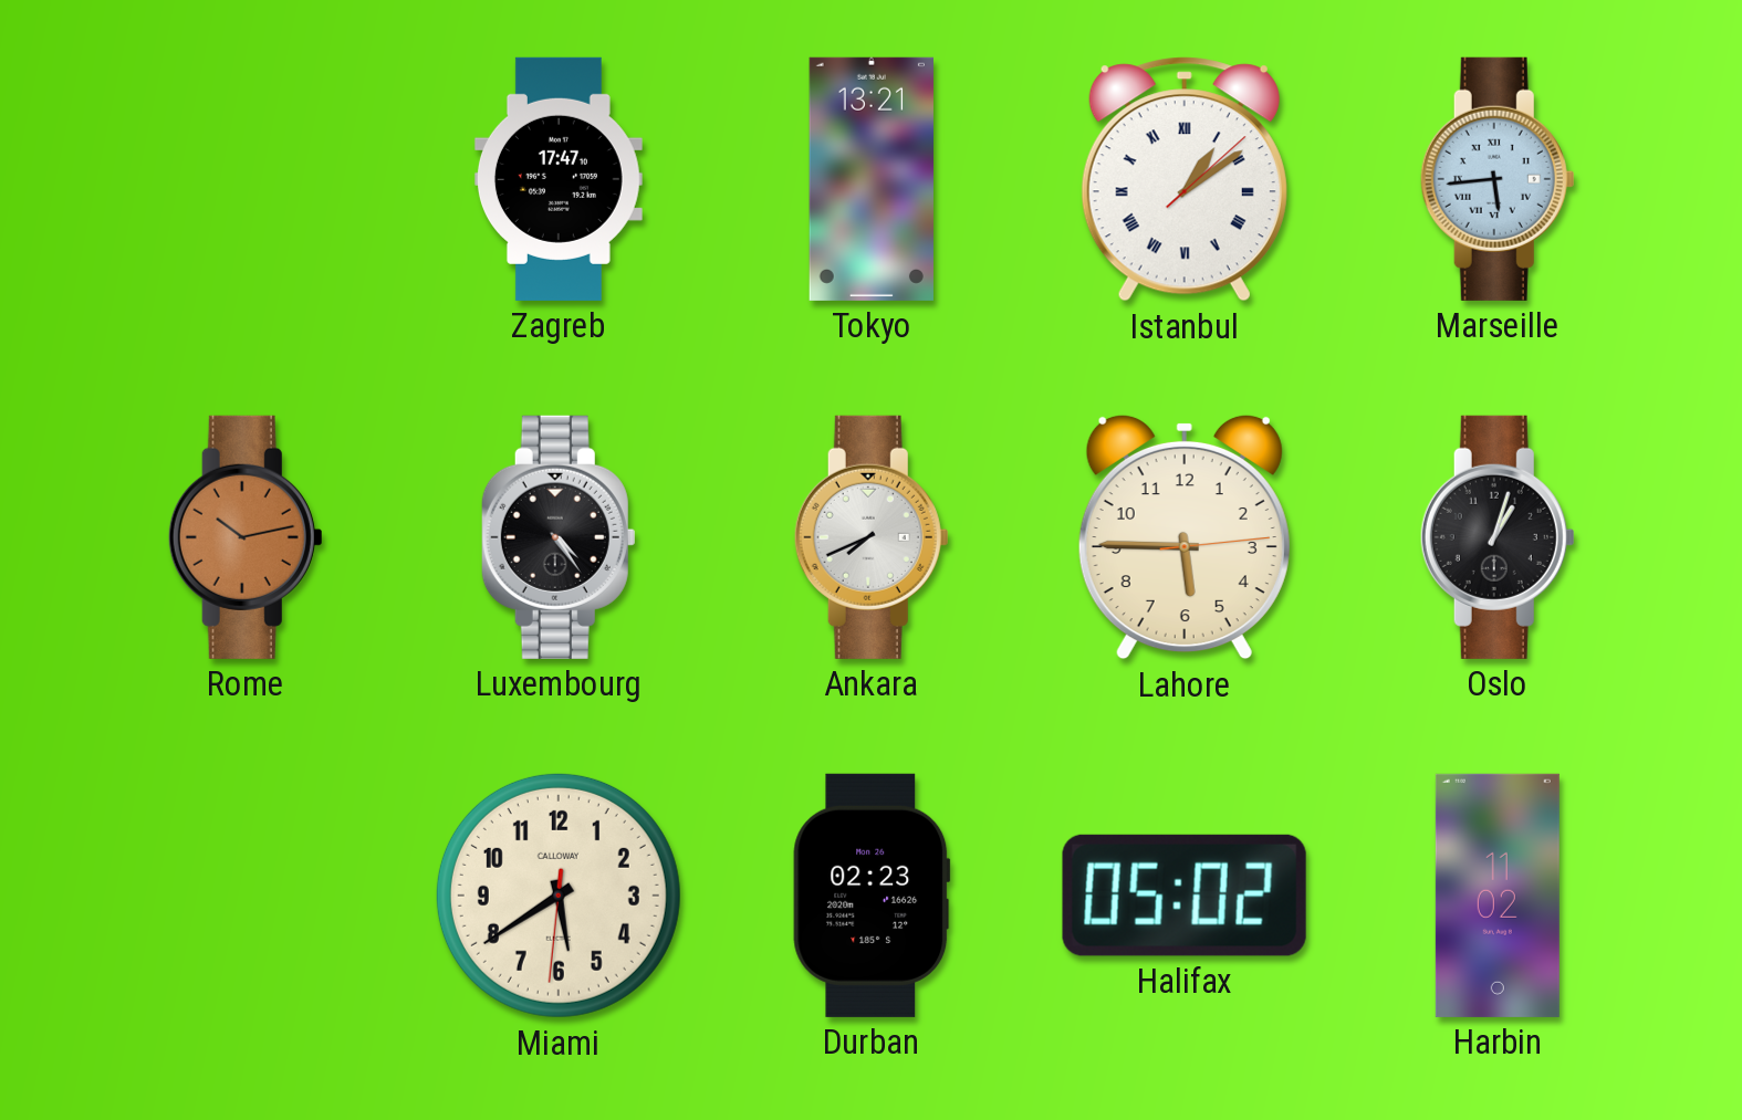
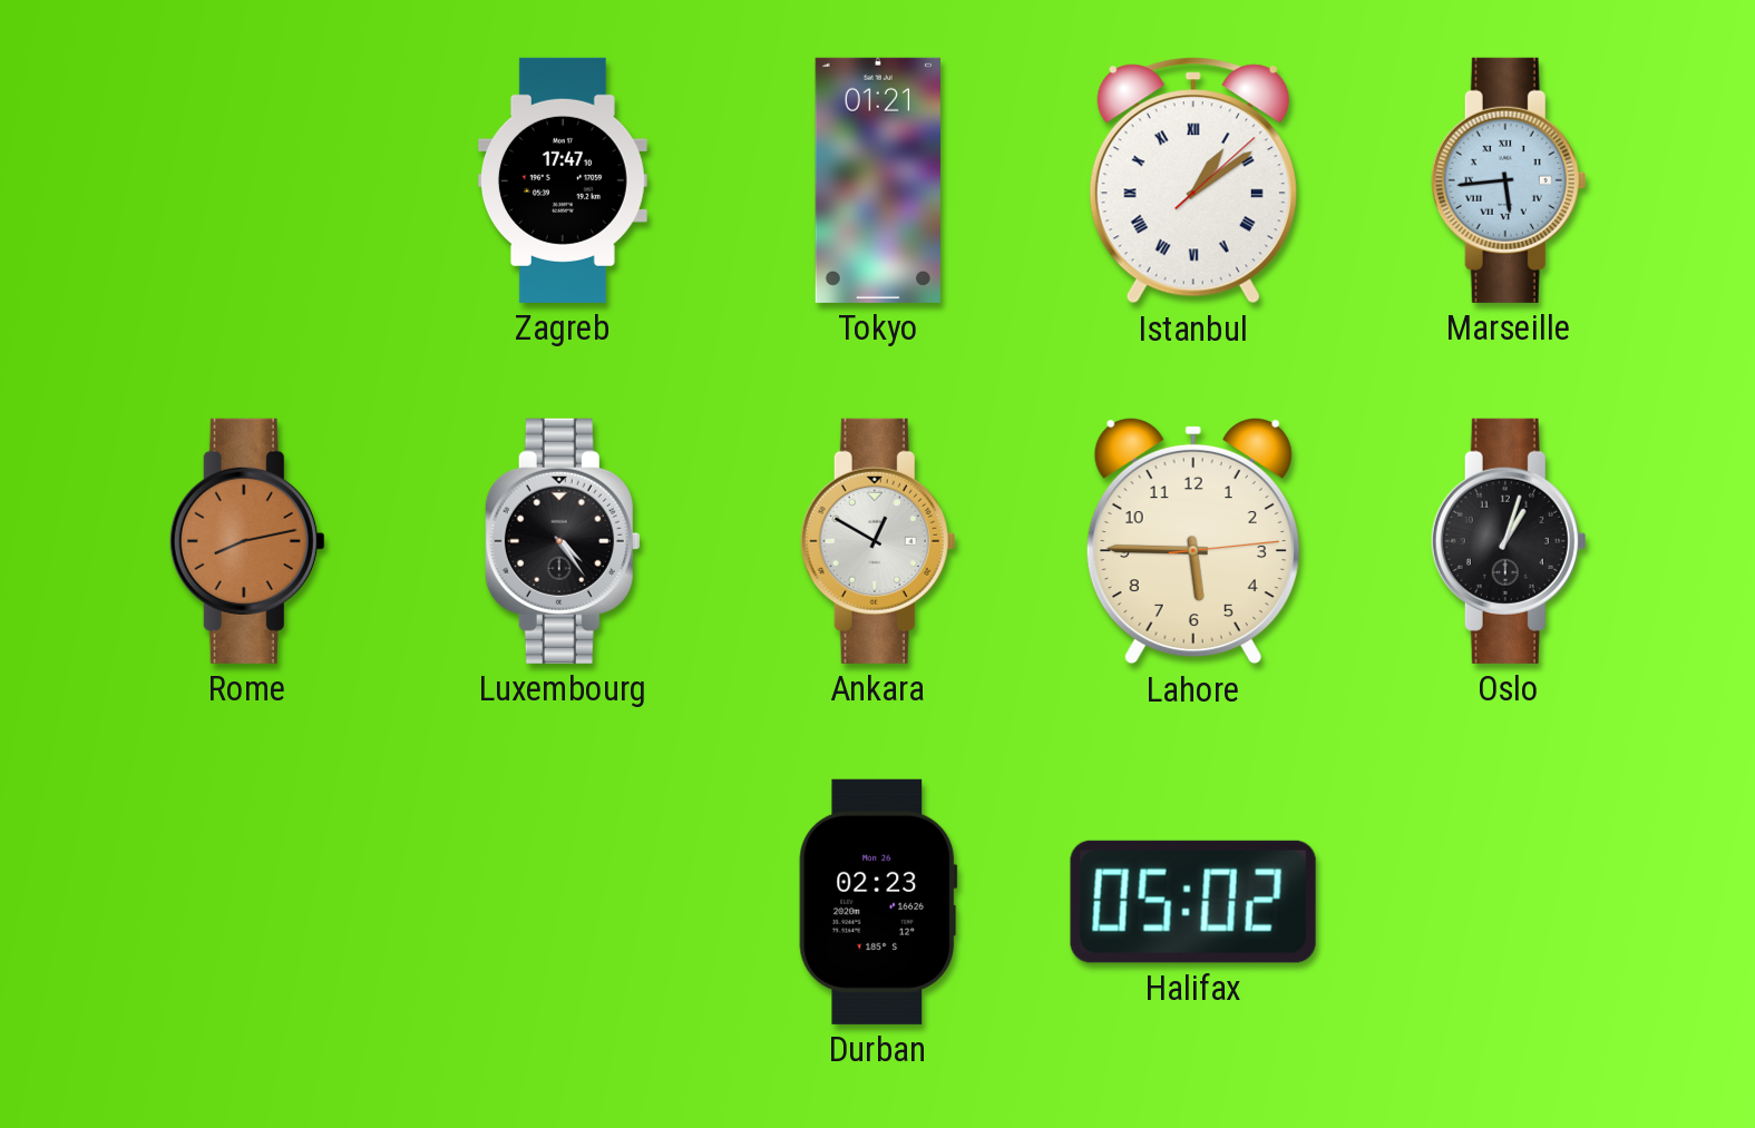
Tokyo: 13:21 -> 01:21 (878, 180)
Rome: 10:13 -> 8:13 (247, 541)
Ankara: 7:41 -> 12:50 (878, 541)
Miami: 5:39 -> none (559, 896)
Harbin: 11:02 -> none (1498, 896)
